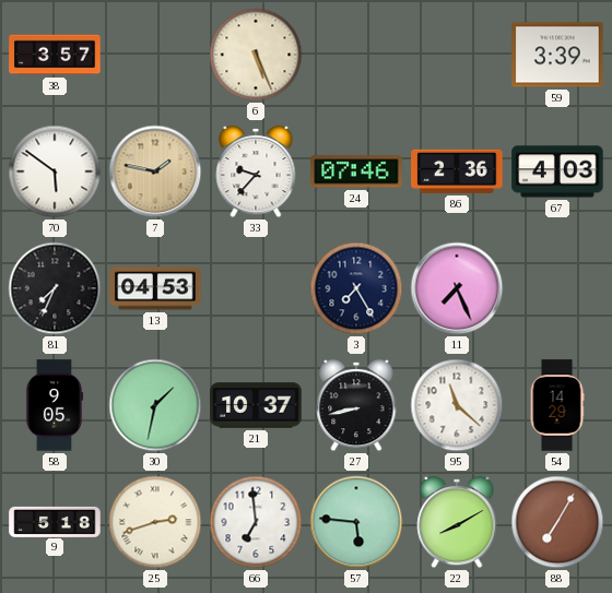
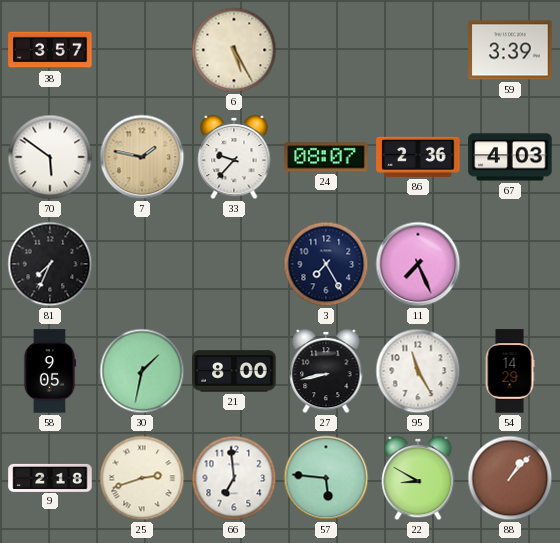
6: 5:26 -> 5:25 (234, 50)
24: 07:46 -> 08:07 (326, 157)
13: 04:53 -> none (155, 288)
21: 10:37 -> 8:00 (234, 371)
95: 11:22 -> 11:25 (418, 371)
9: 5:18 -> 2:18 (50, 477)
22: 8:10 -> 8:50 (418, 478)
88: 7:05 -> 1:07 (510, 478)
